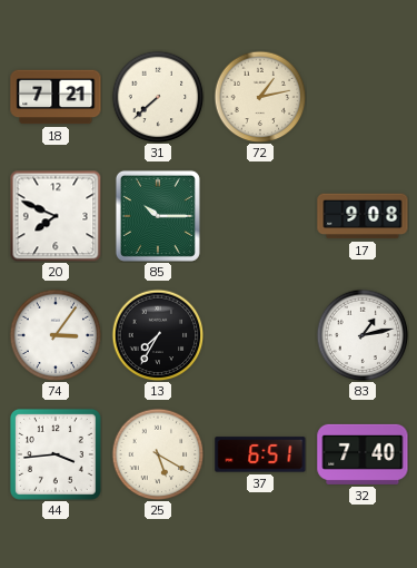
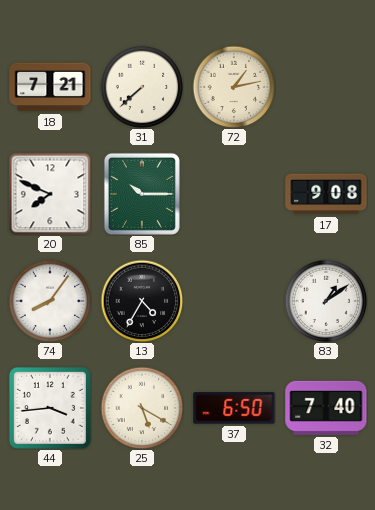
74: 3:06 -> 8:06 (50, 301)
13: 7:35 -> 4:35 (142, 301)
83: 1:13 -> 1:09 (326, 301)
37: 6:51 -> 6:50 (234, 408)
